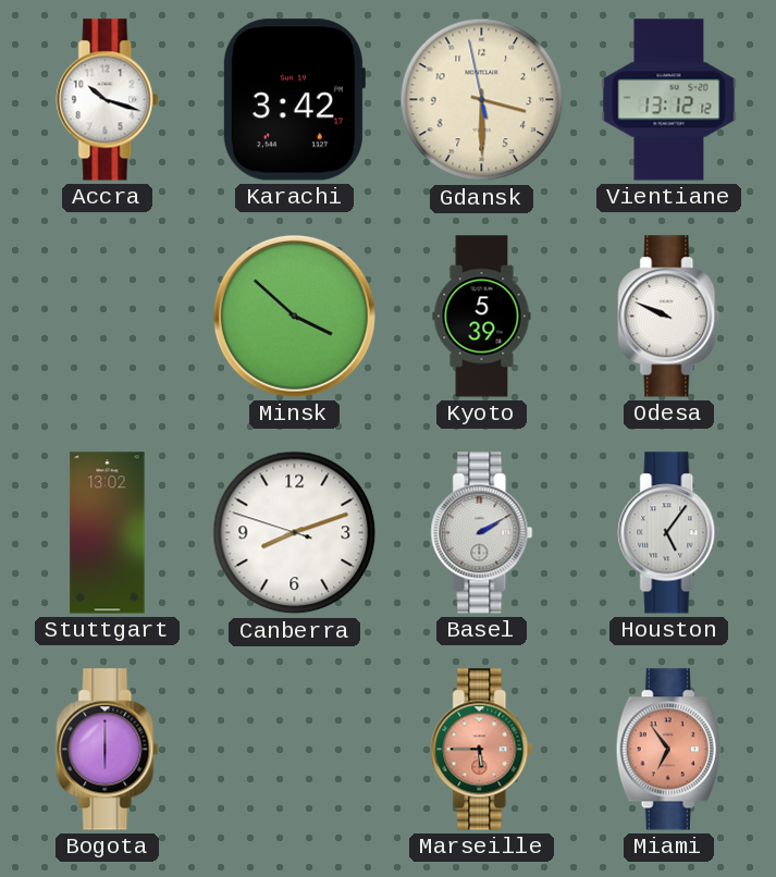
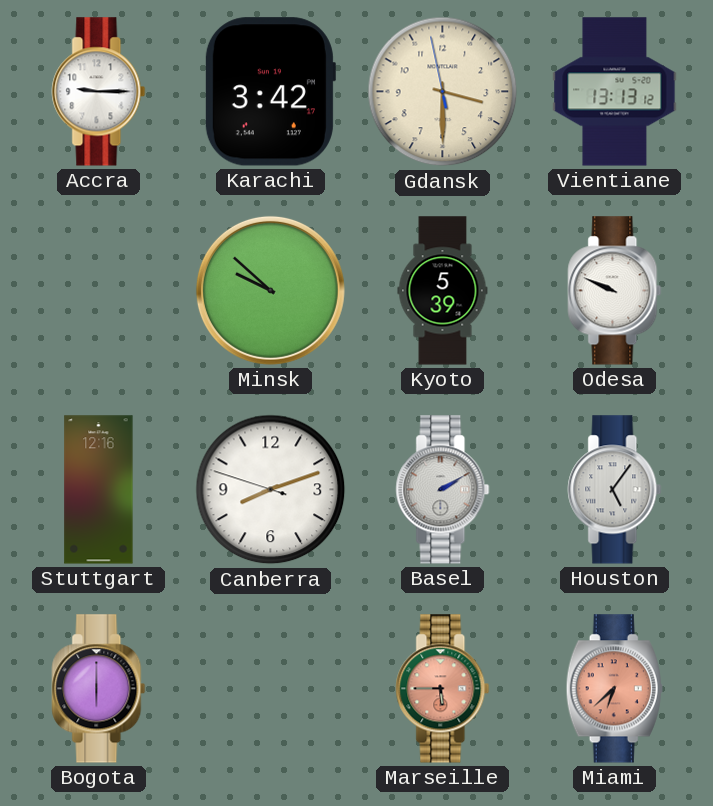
Accra: 10:18 -> 9:15 (99, 92)
Vientiane: 13:12 -> 13:13 (615, 92)
Minsk: 3:52 -> 9:52 (270, 290)
Stuttgart: 13:02 -> 12:16 (99, 490)
Miami: 6:54 -> 6:38 (614, 689)
